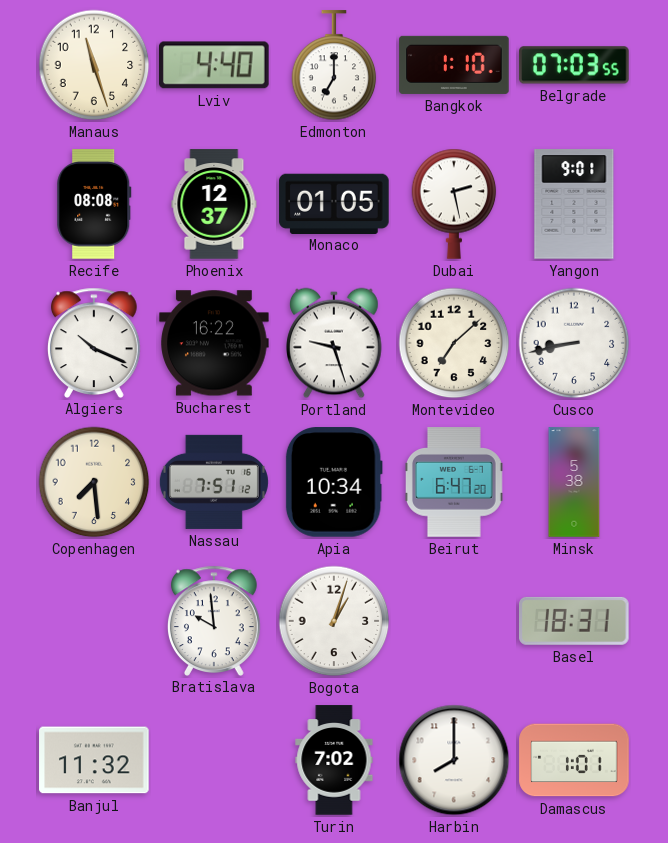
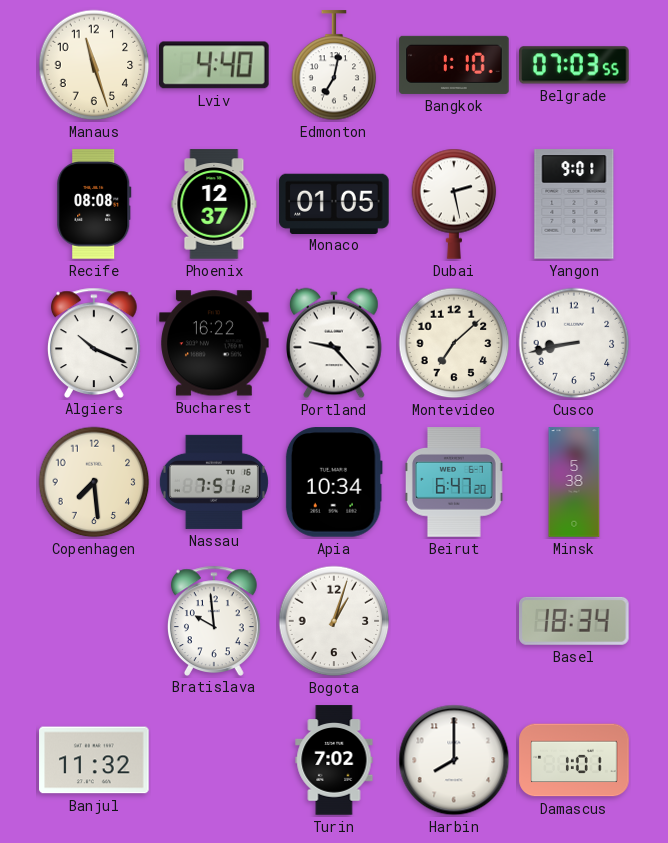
Edmonton: 7:00 -> 7:02 (334, 66)
Portland: 9:27 -> 9:23 (335, 343)
Basel: 18:31 -> 18:34 (574, 621)
